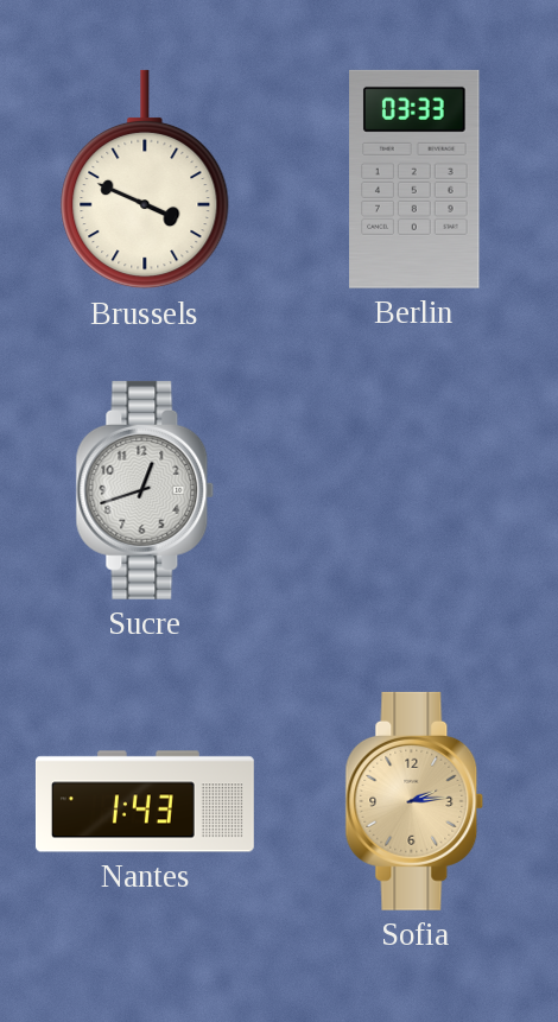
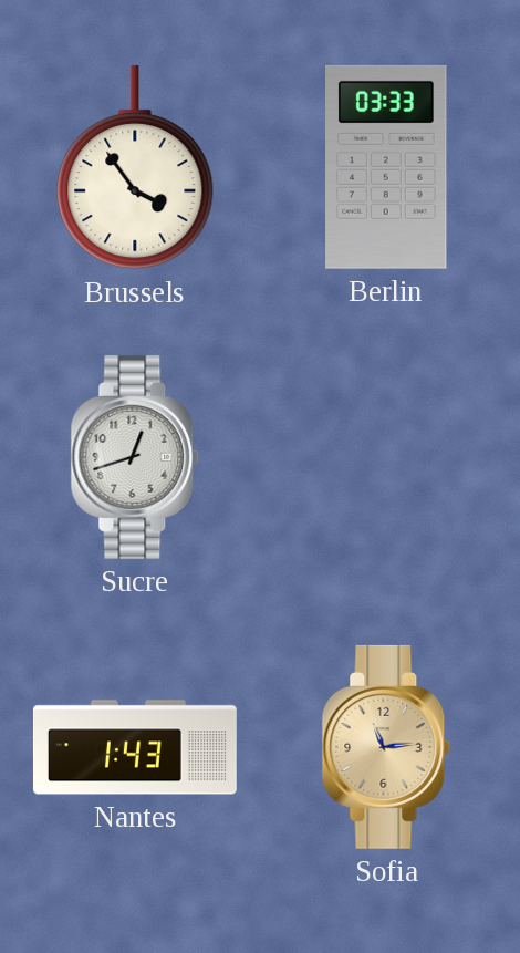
Brussels: 3:49 -> 3:54 (135, 167)
Sofia: 2:14 -> 11:14 (386, 747)
